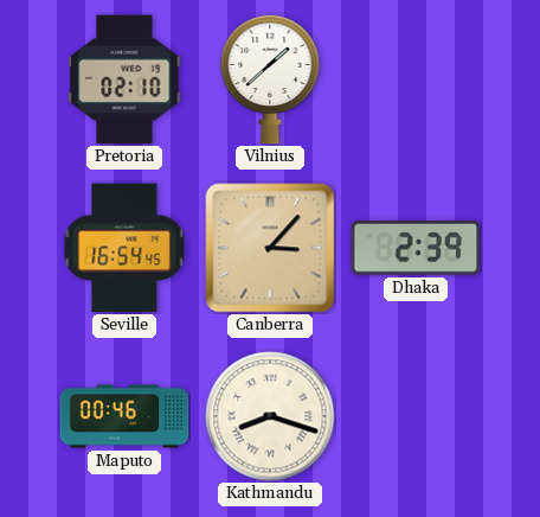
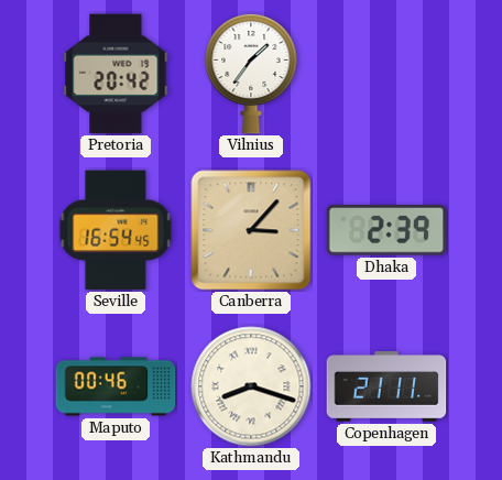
Pretoria: 02:10 -> 20:42 (116, 74)
Vilnius: 1:38 -> 1:36 (251, 74)
Copenhagen: none -> 21:11 (386, 386)
